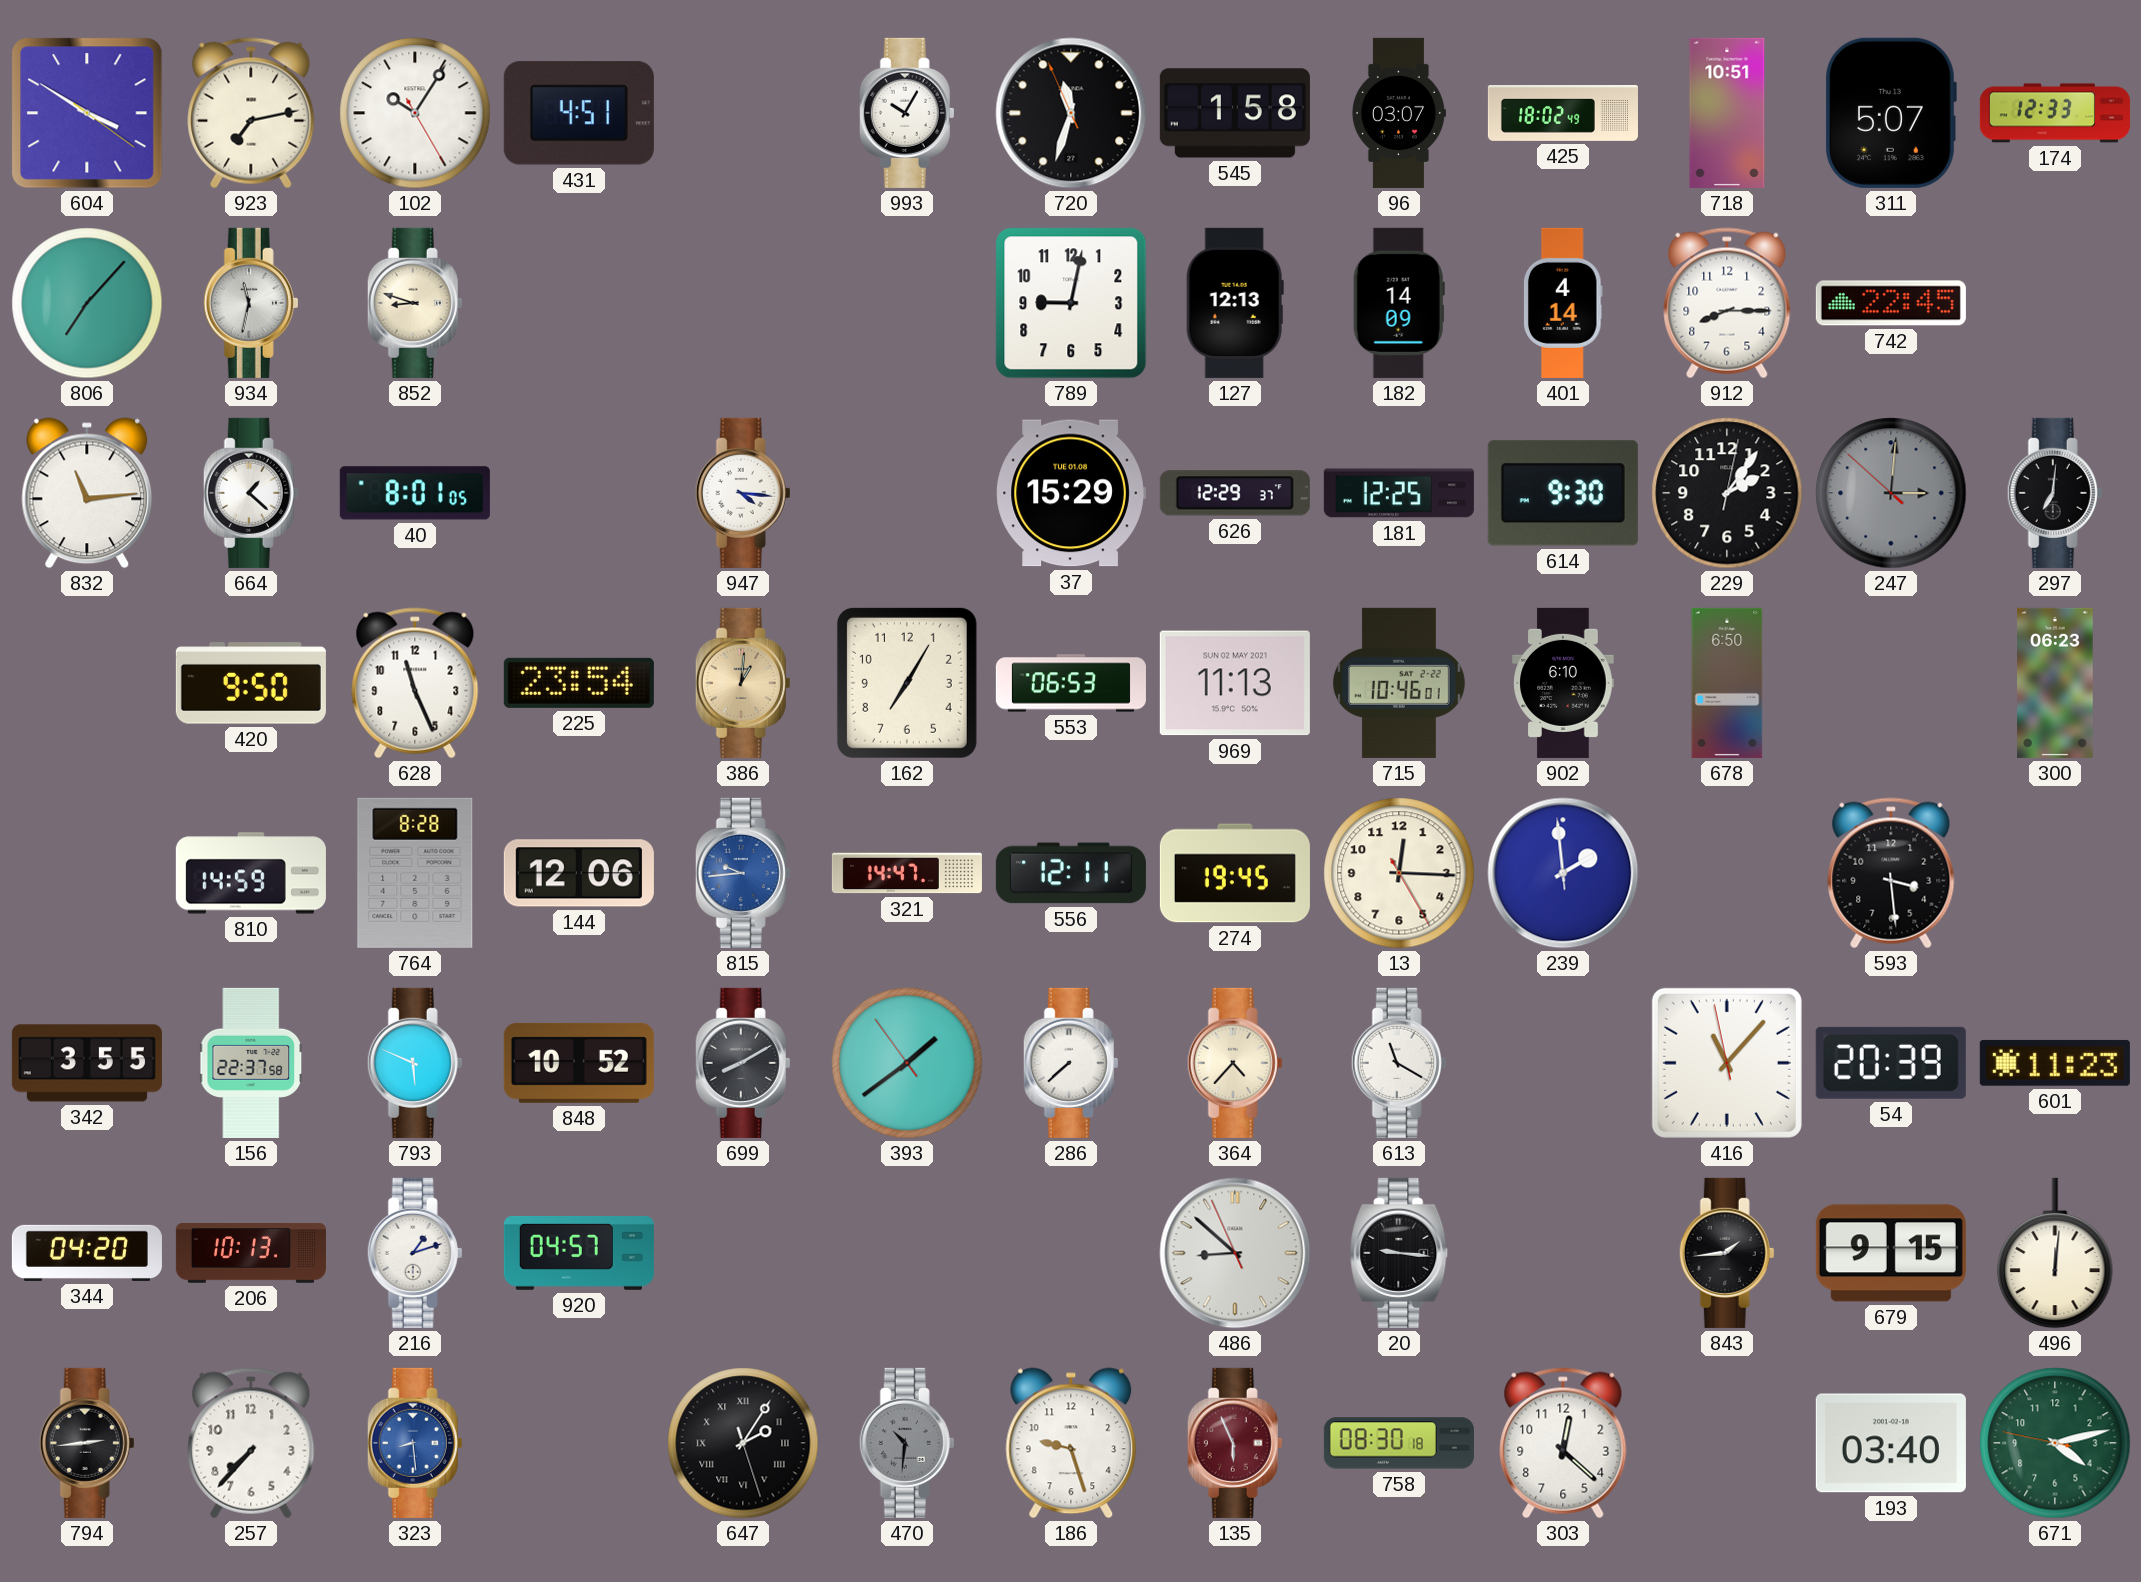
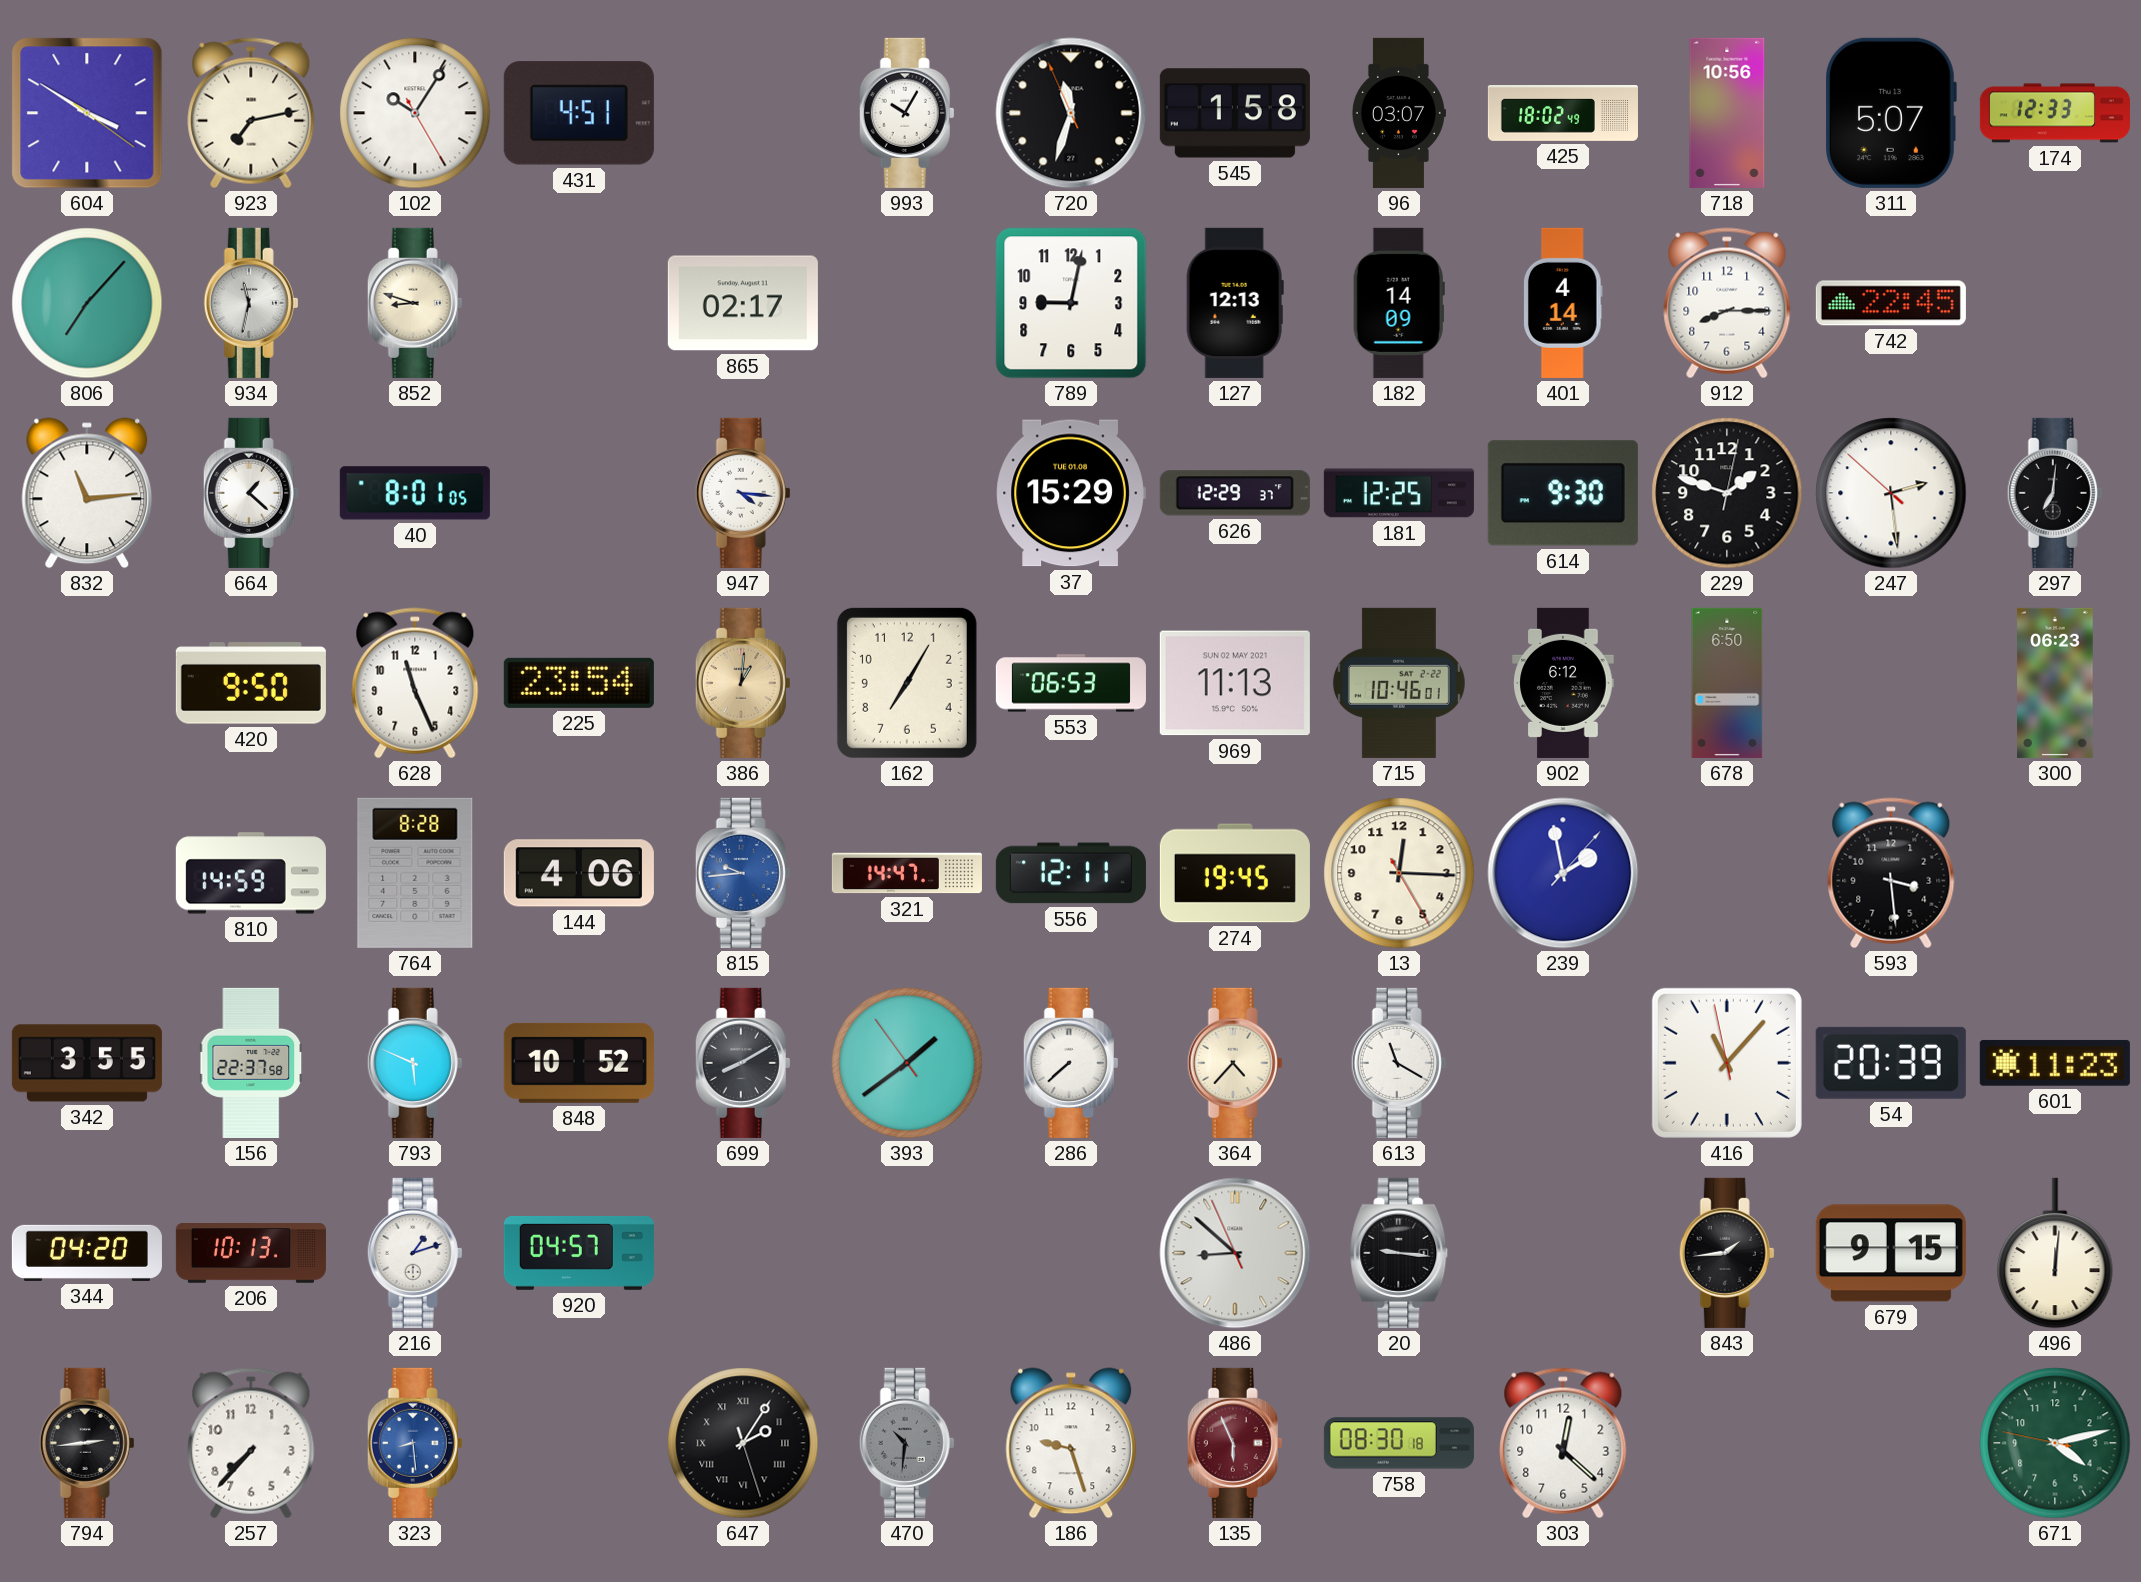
718: 10:51 -> 10:56 (1727, 113)
865: none -> 02:17 (743, 303)
229: 2:06 -> 1:48 (1727, 493)
247: 3:00 -> 2:28 (1891, 493)
247 dial: grey -> white (1891, 493)
902: 6:10 -> 6:12 (1563, 683)
144: 12:06 -> 4:06 (579, 873)
239: 1:58:59 -> 1:58:07 (1563, 873)
193: 03:40 -> none (1891, 1443)
